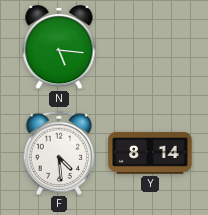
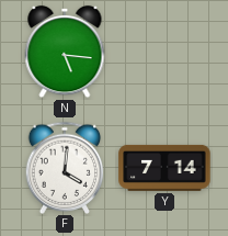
F: 4:29 -> 4:01 (65, 167)
Y: 8:14 -> 7:14 (164, 168)
